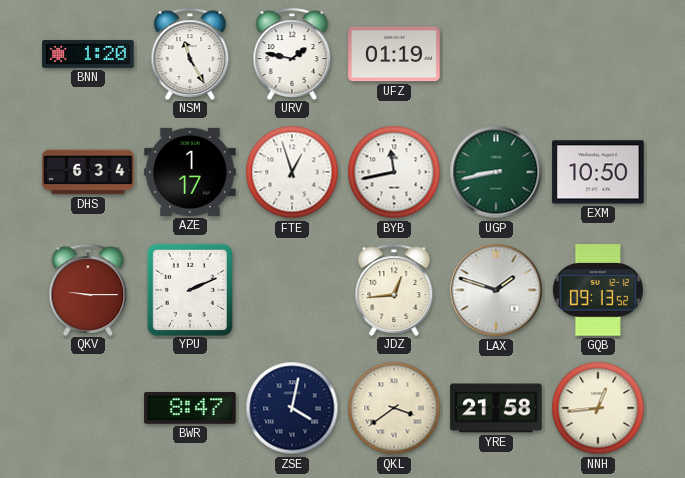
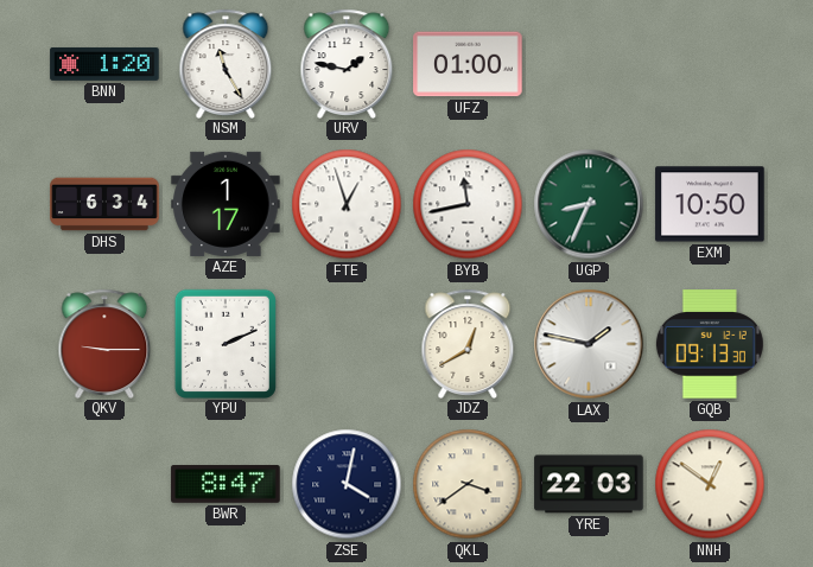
UFZ: 01:19 -> 01:00 (468, 64)
UGP: 8:43 -> 8:34 (589, 204)
JDZ: 12:44 -> 12:40 (468, 343)
LAX: 1:48 -> 1:47 (589, 344)
GQB: 09:13:52 -> 09:13:30 (710, 344)
YRE: 21:58 -> 22:03 (589, 484)
NNH: 12:44 -> 12:51 (710, 484)
